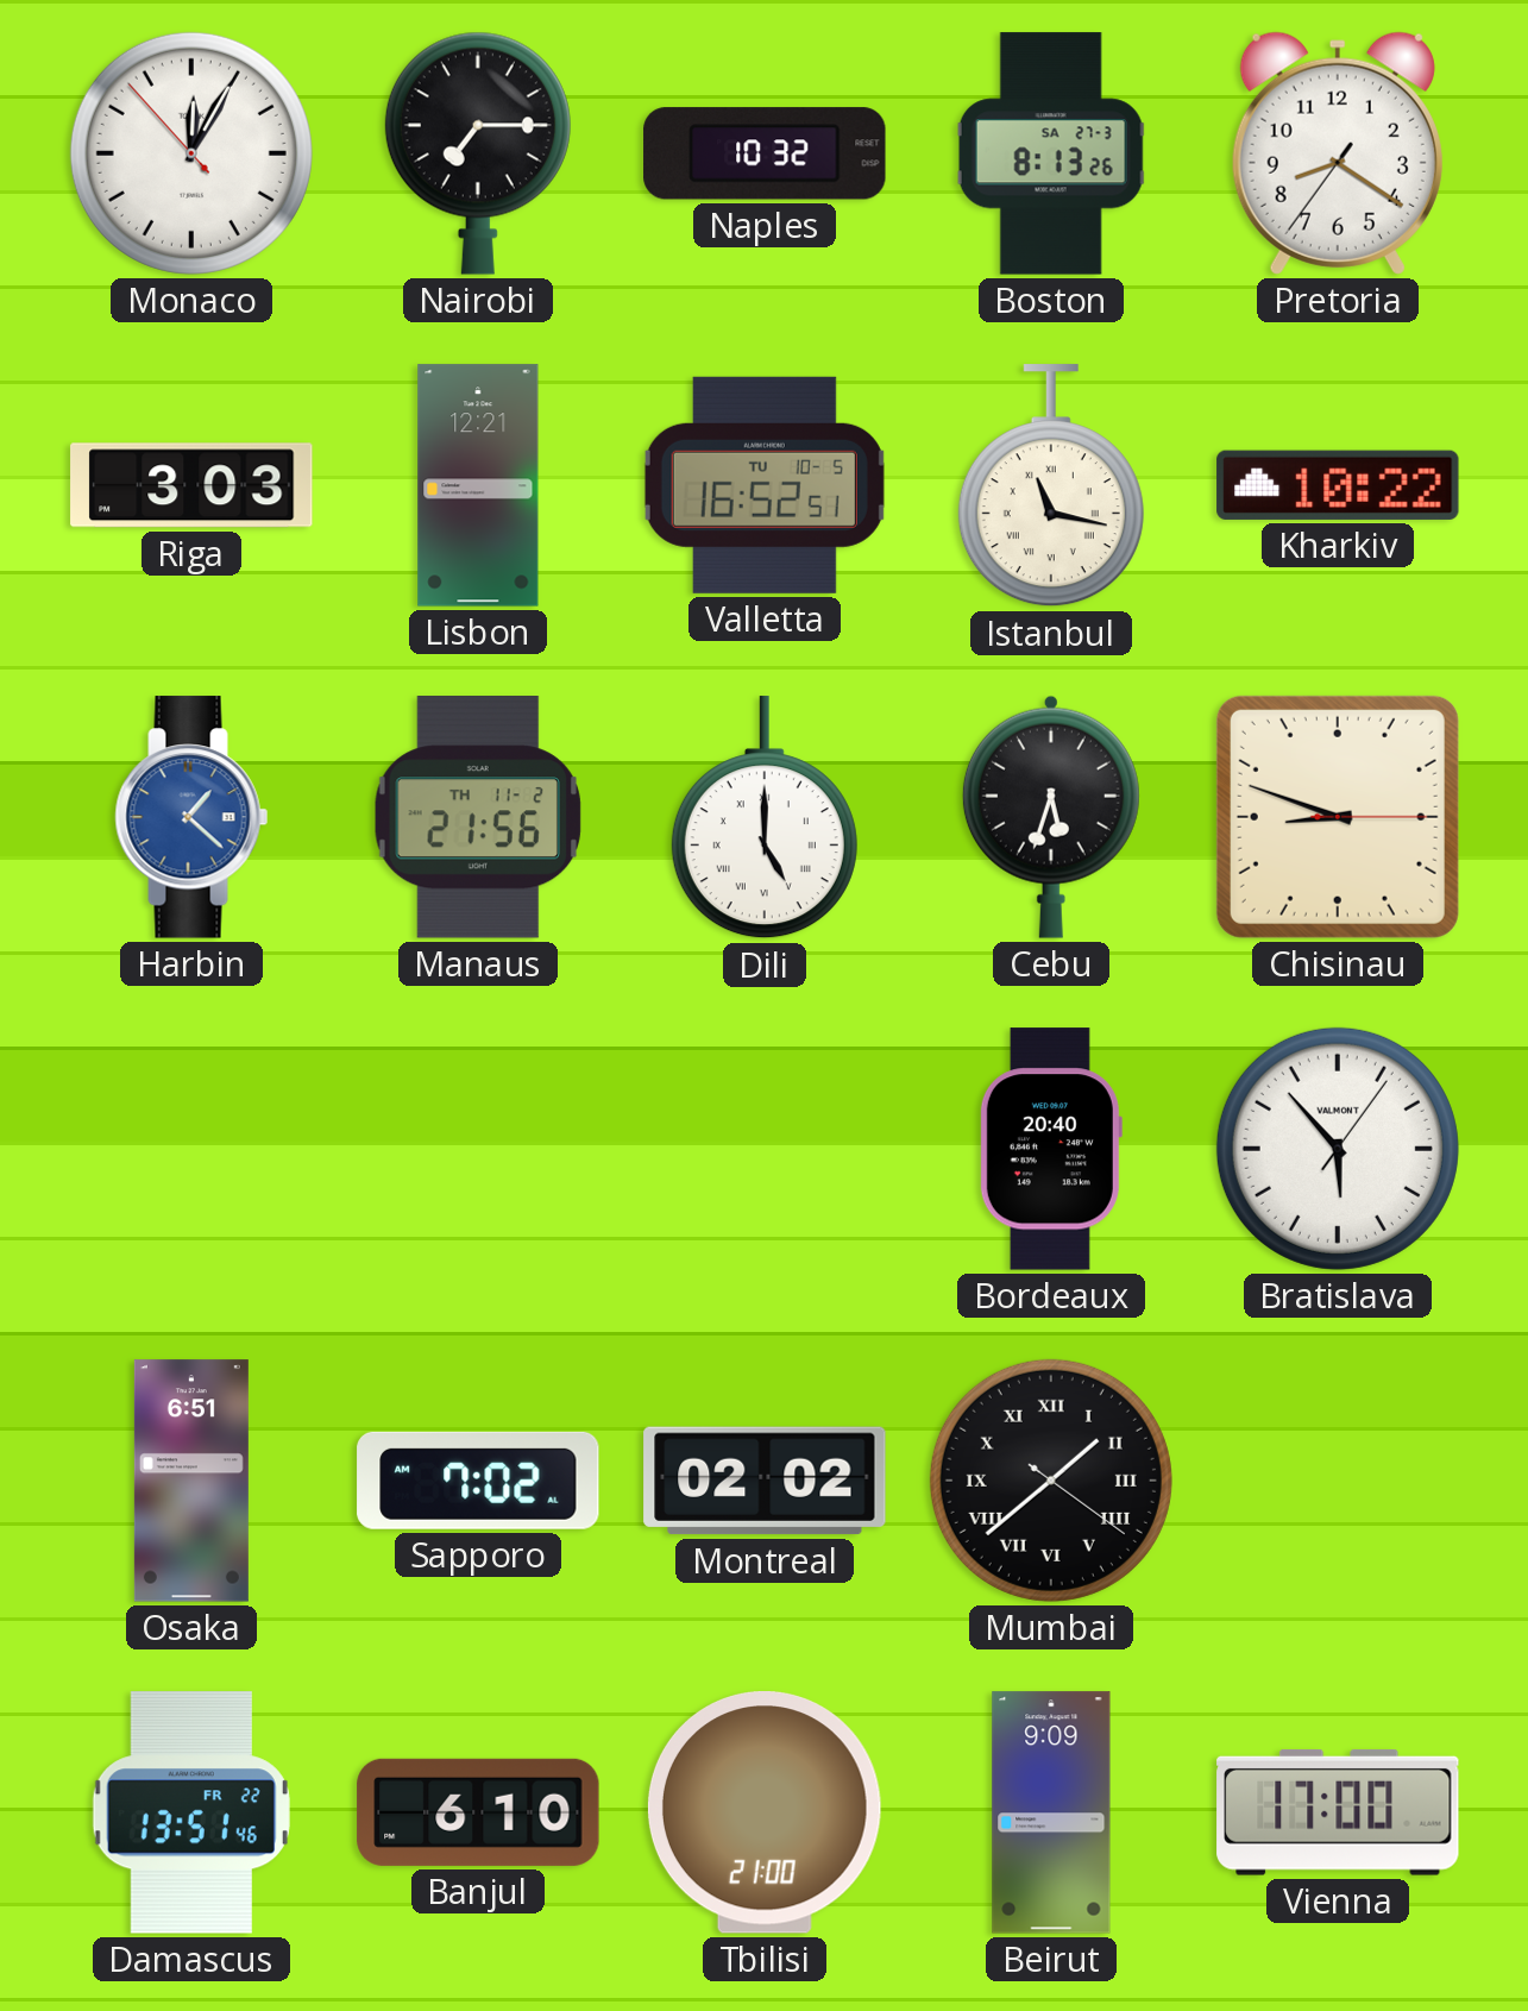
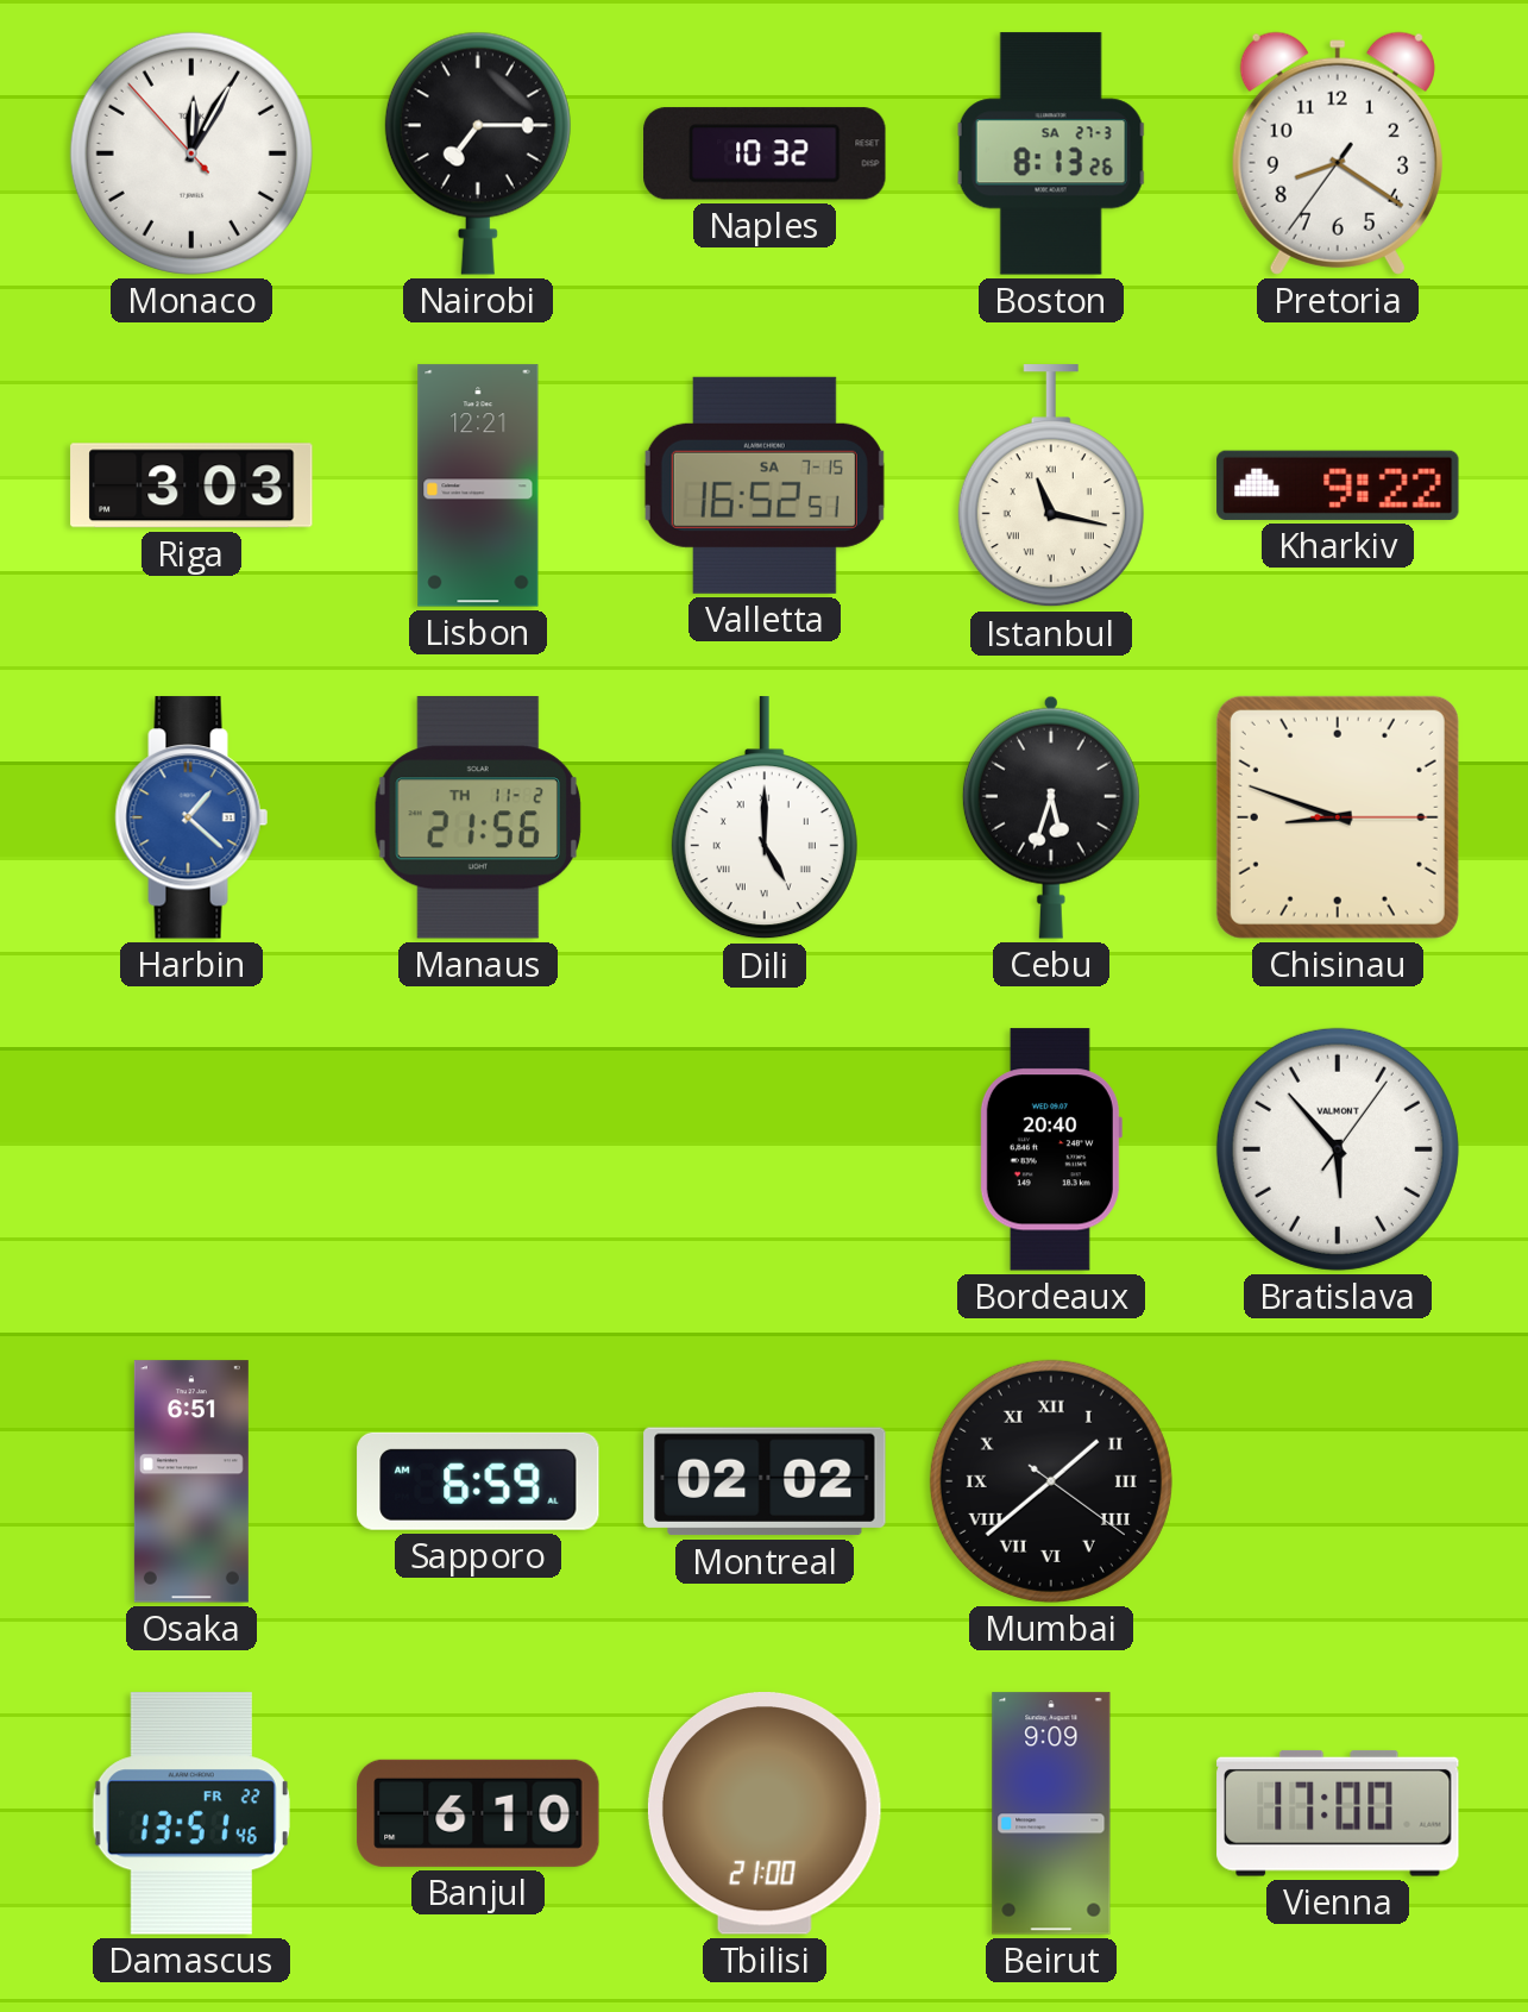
Valletta date: TU 10-5 -> SA 7-15 (765, 485)
Kharkiv: 10:22 -> 9:22 (1338, 485)
Sapporo: 7:02 -> 6:59 (478, 1481)
